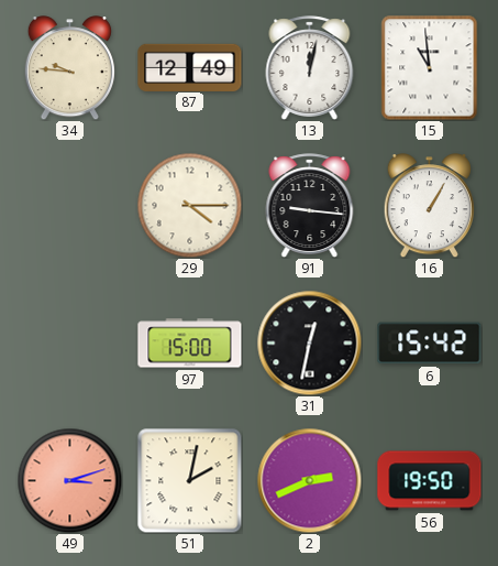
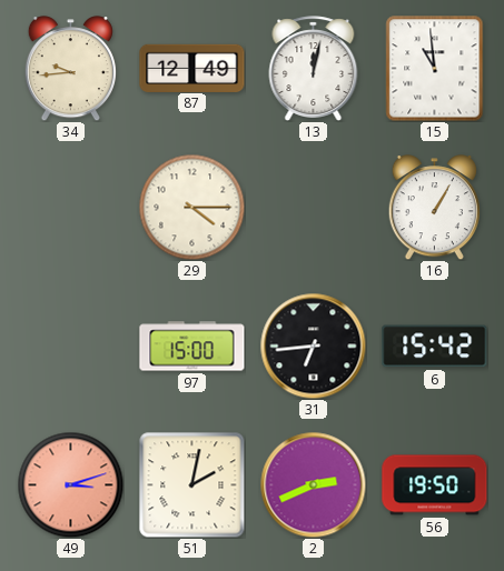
34: 9:46 -> 9:44 (70, 69)
91: 9:16 -> none (310, 205)
31: 12:32 -> 6:44 (313, 345)
